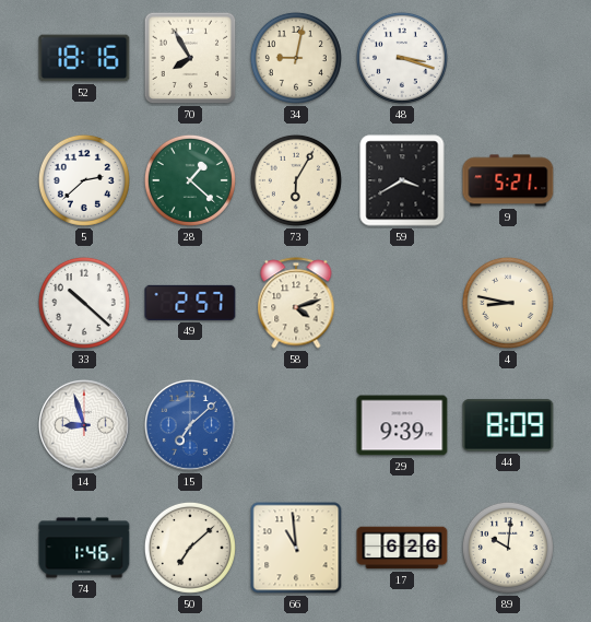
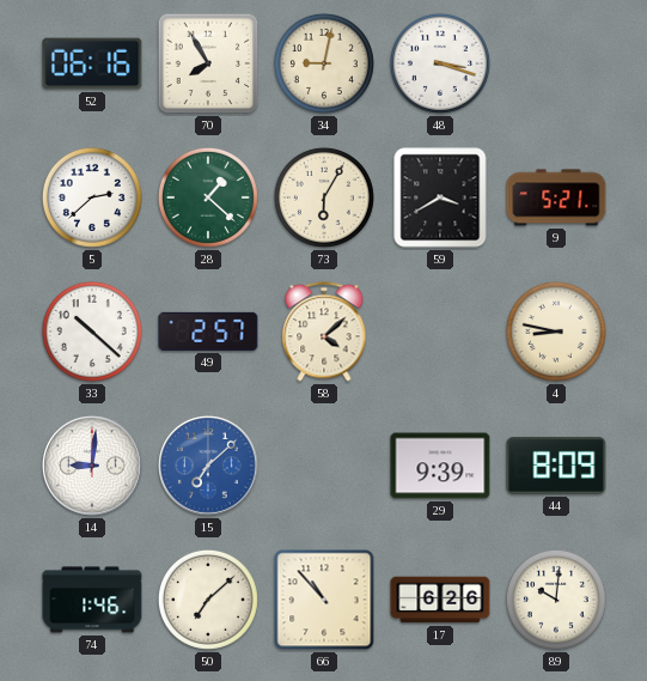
52: 18:16 -> 06:16 (92, 63)
58: 4:12 -> 4:08 (324, 332)
14: 8:57 -> 9:01 (93, 467)
66: 10:59 -> 10:53 (324, 600)
